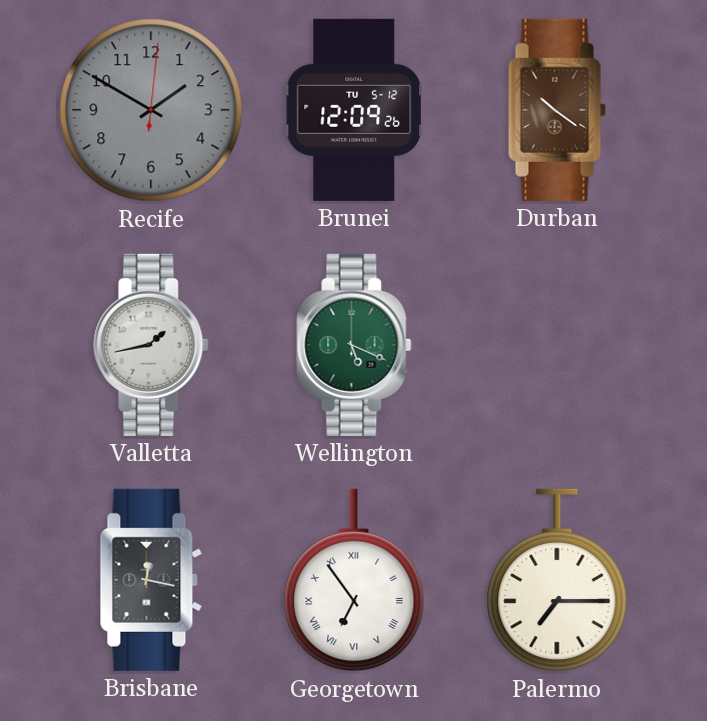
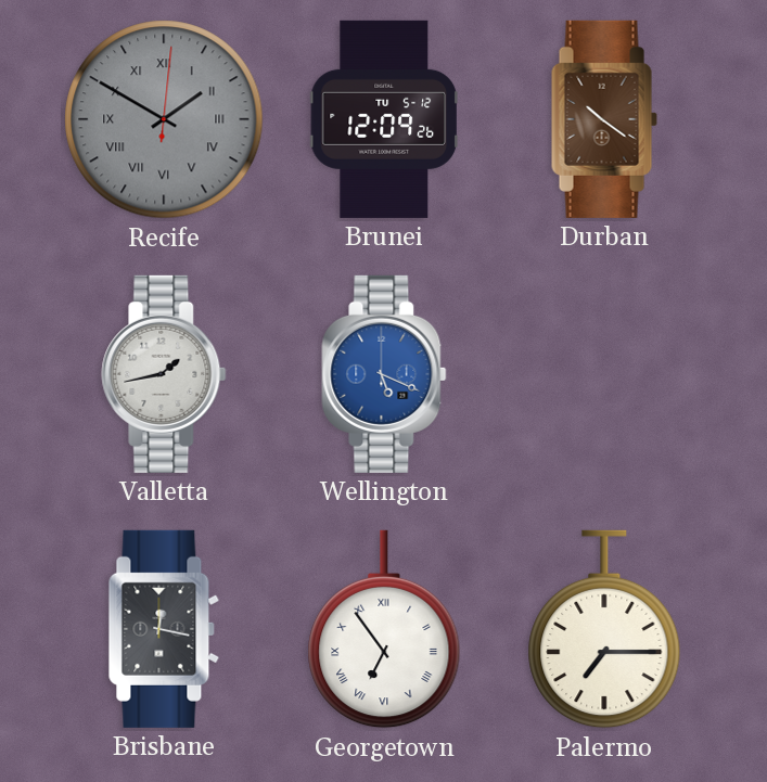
Recife numerals: Arabic -> Roman (164, 119)
Wellington dial: green -> blue (384, 374)
